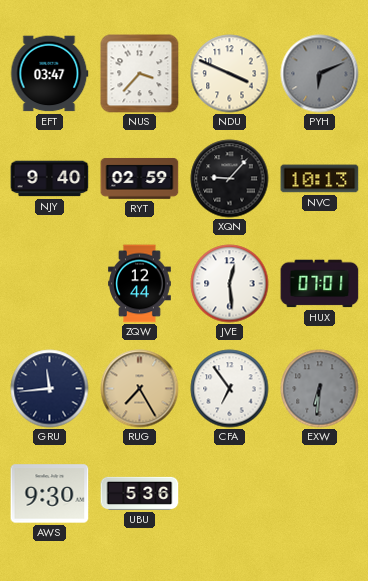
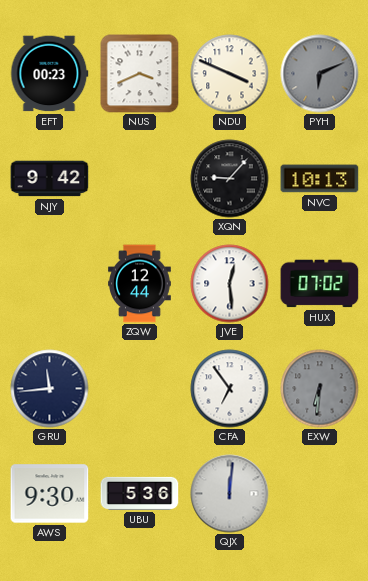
EFT: 03:47 -> 00:23 (50, 74)
NUS: 3:37 -> 3:41 (140, 74)
NJY: 9:40 -> 9:42 (50, 179)
RYT: 02:59 -> none (140, 178)
HUX: 07:01 -> 07:02 (320, 284)
RUG: 7:25 -> none (140, 389)
QJX: none -> 12:01 (230, 494)
